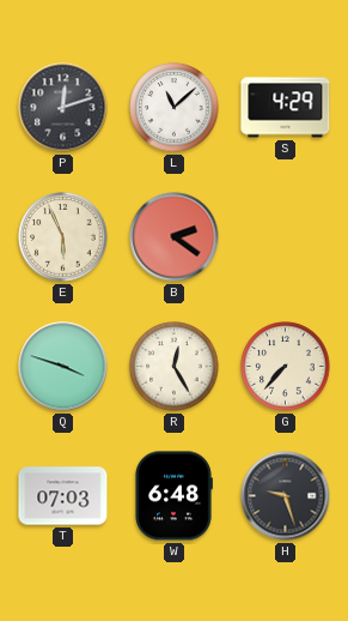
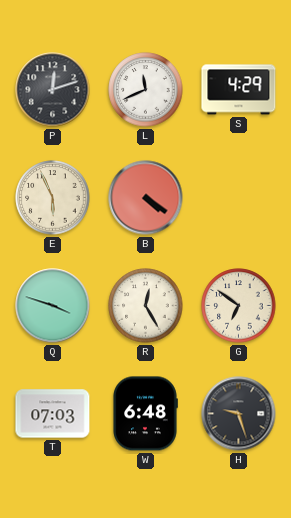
L: 11:08 -> 11:41 (146, 90)
B: 2:21 -> 4:21 (146, 198)
G: 7:37 -> 6:51 (239, 306)
